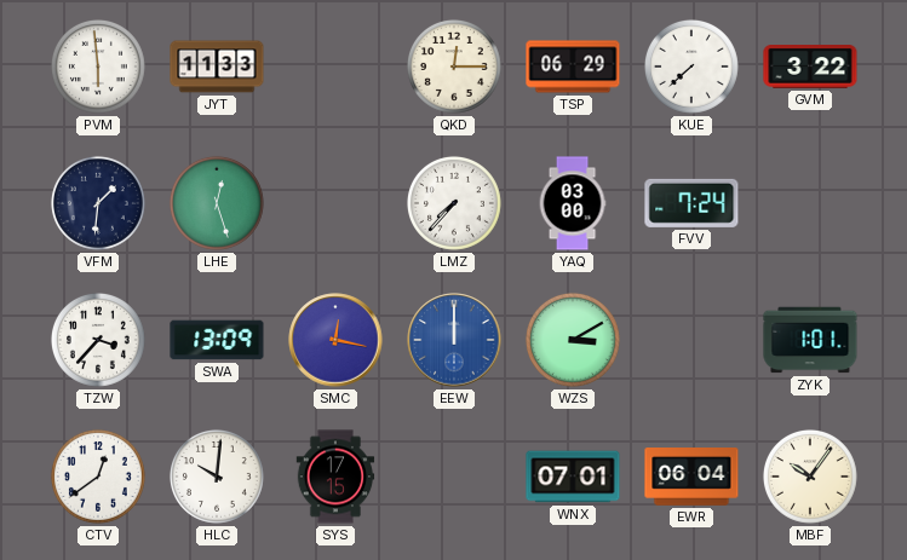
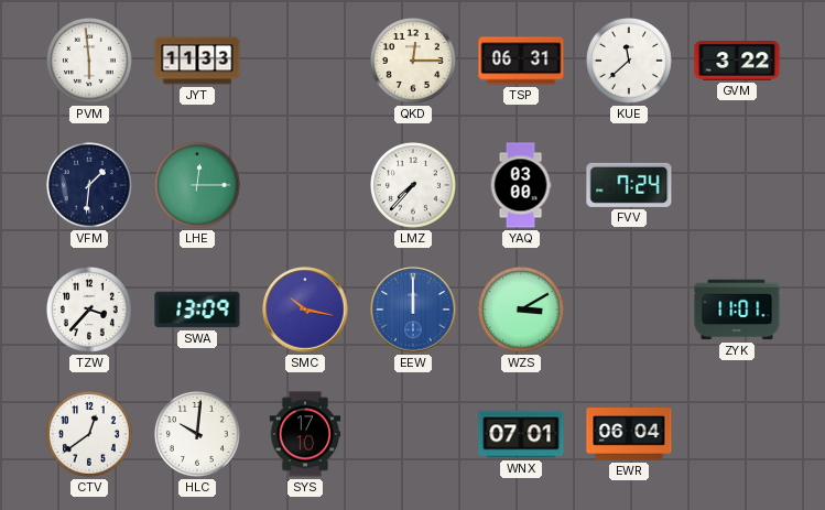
TSP: 06:29 -> 06:31 (521, 61)
KUE: 7:38 -> 11:38 (629, 61)
LHE: 12:27 -> 12:15 (197, 185)
SMC: 12:17 -> 10:17 (305, 310)
ZYK: 1:01 -> 11:01 (737, 310)
SYS: 17:15 -> 17:10 (305, 434)
MBF: 10:06 -> none (810, 477)
